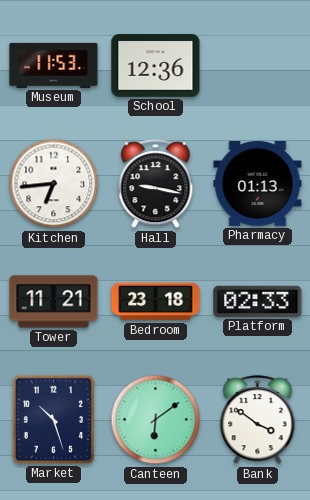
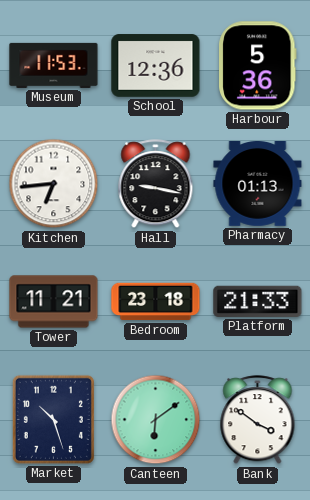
Harbour: none -> 5:36 (258, 66)
Platform: 02:33 -> 21:33 (258, 301)
